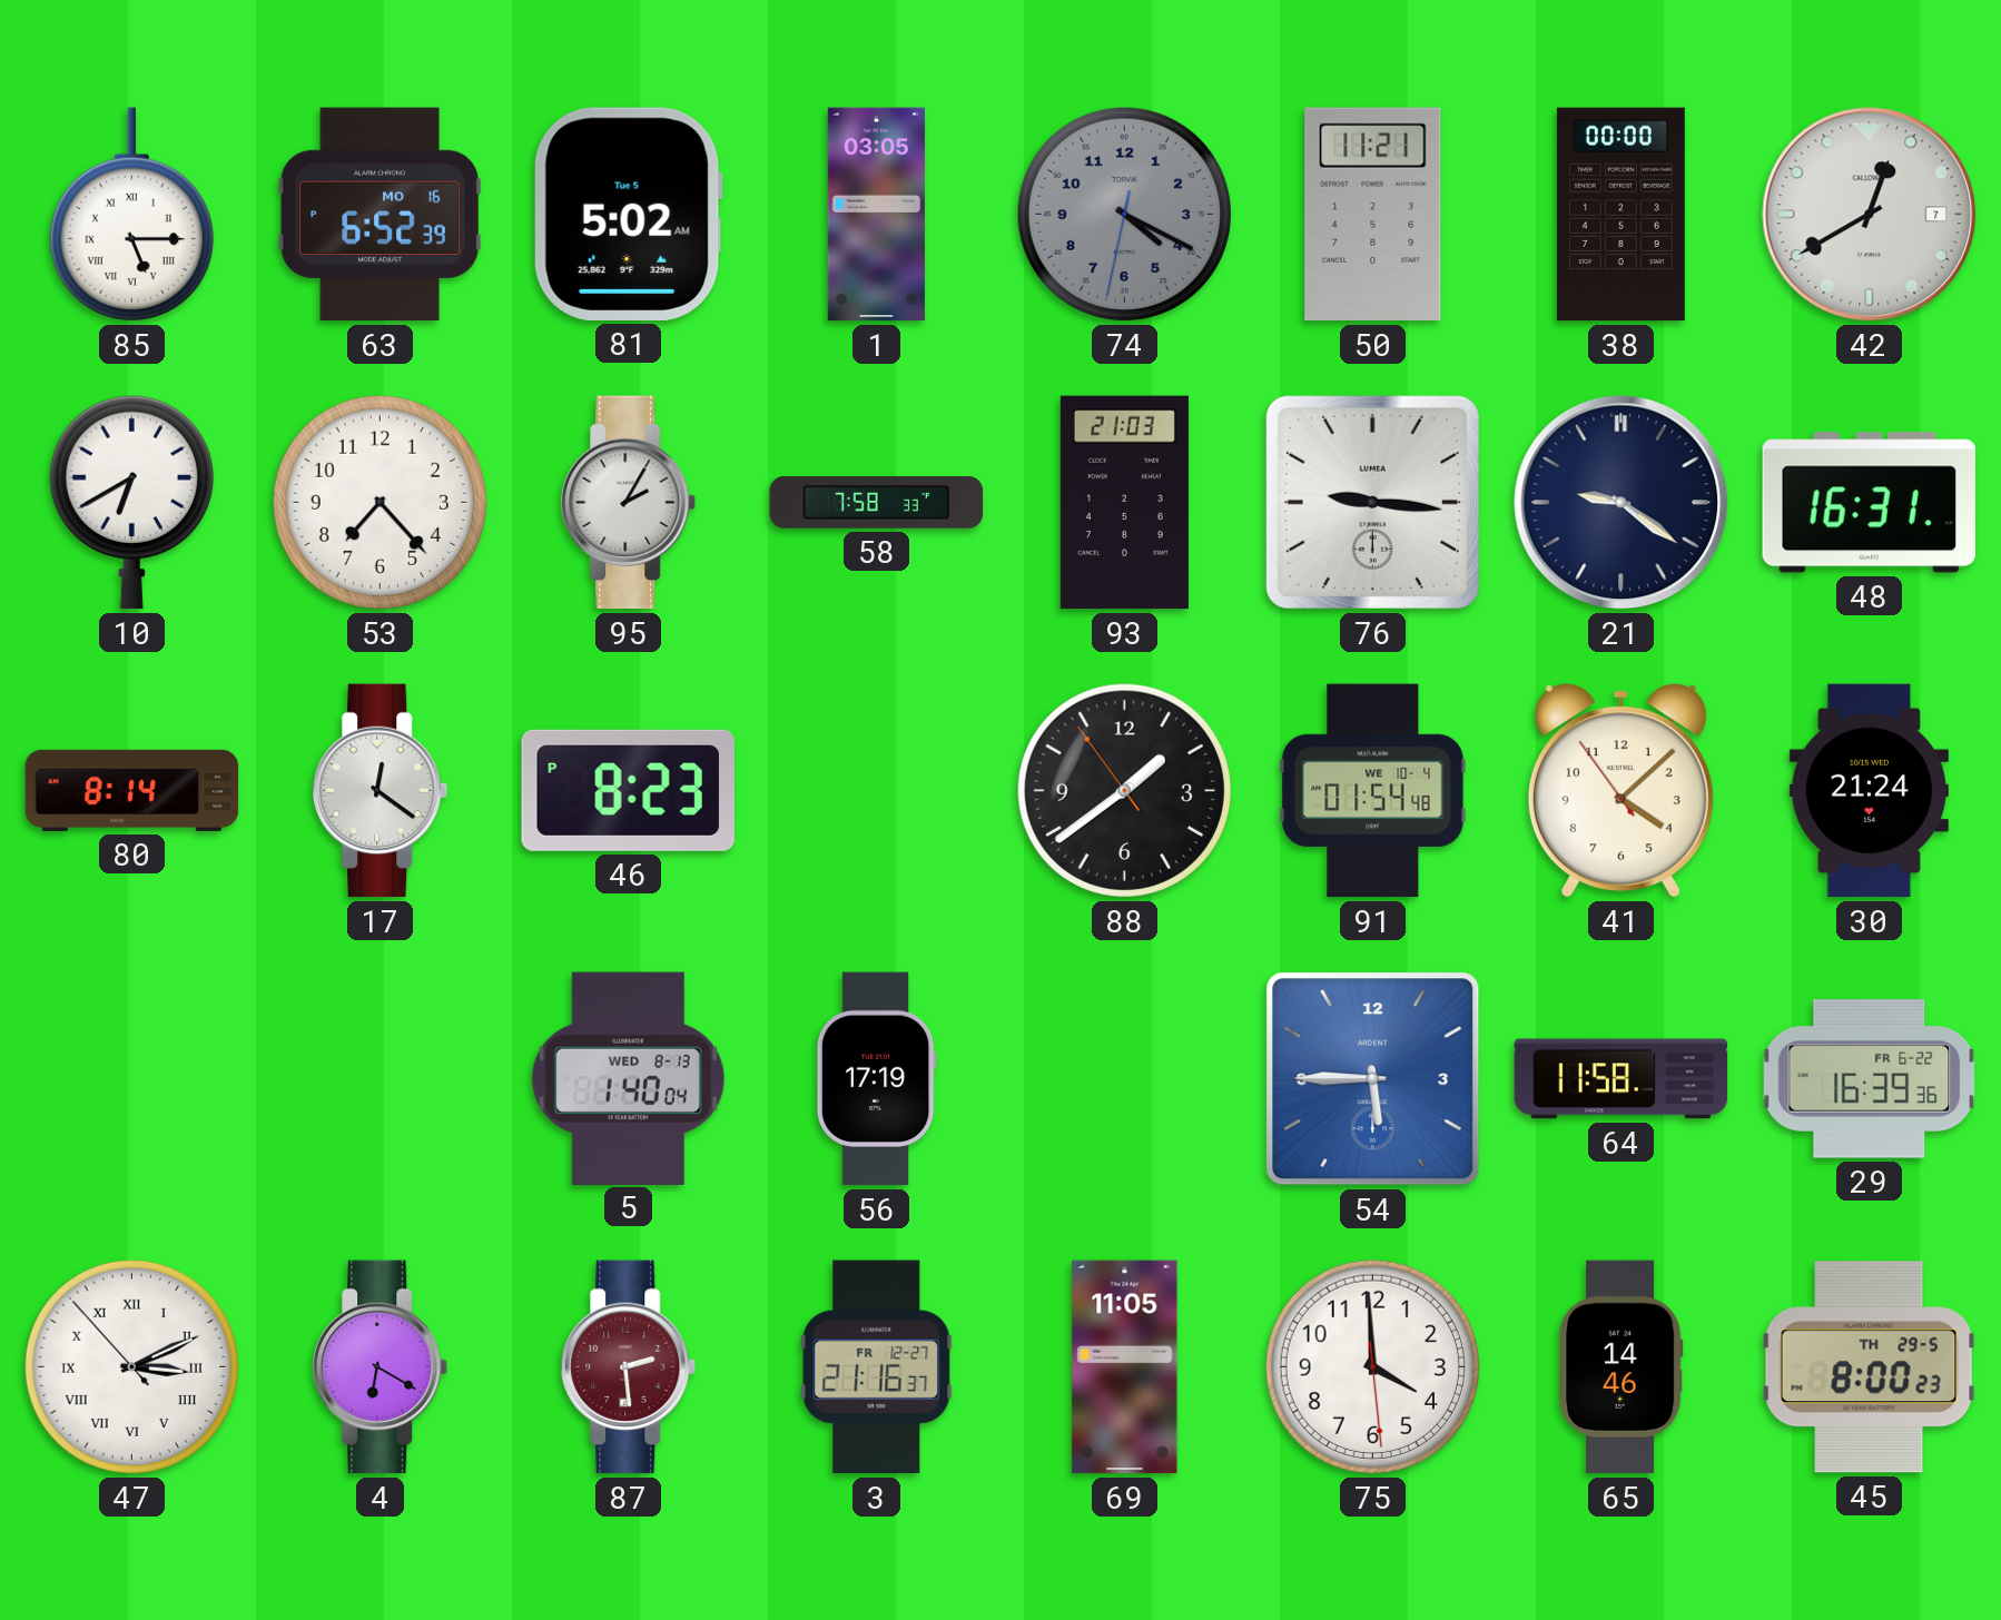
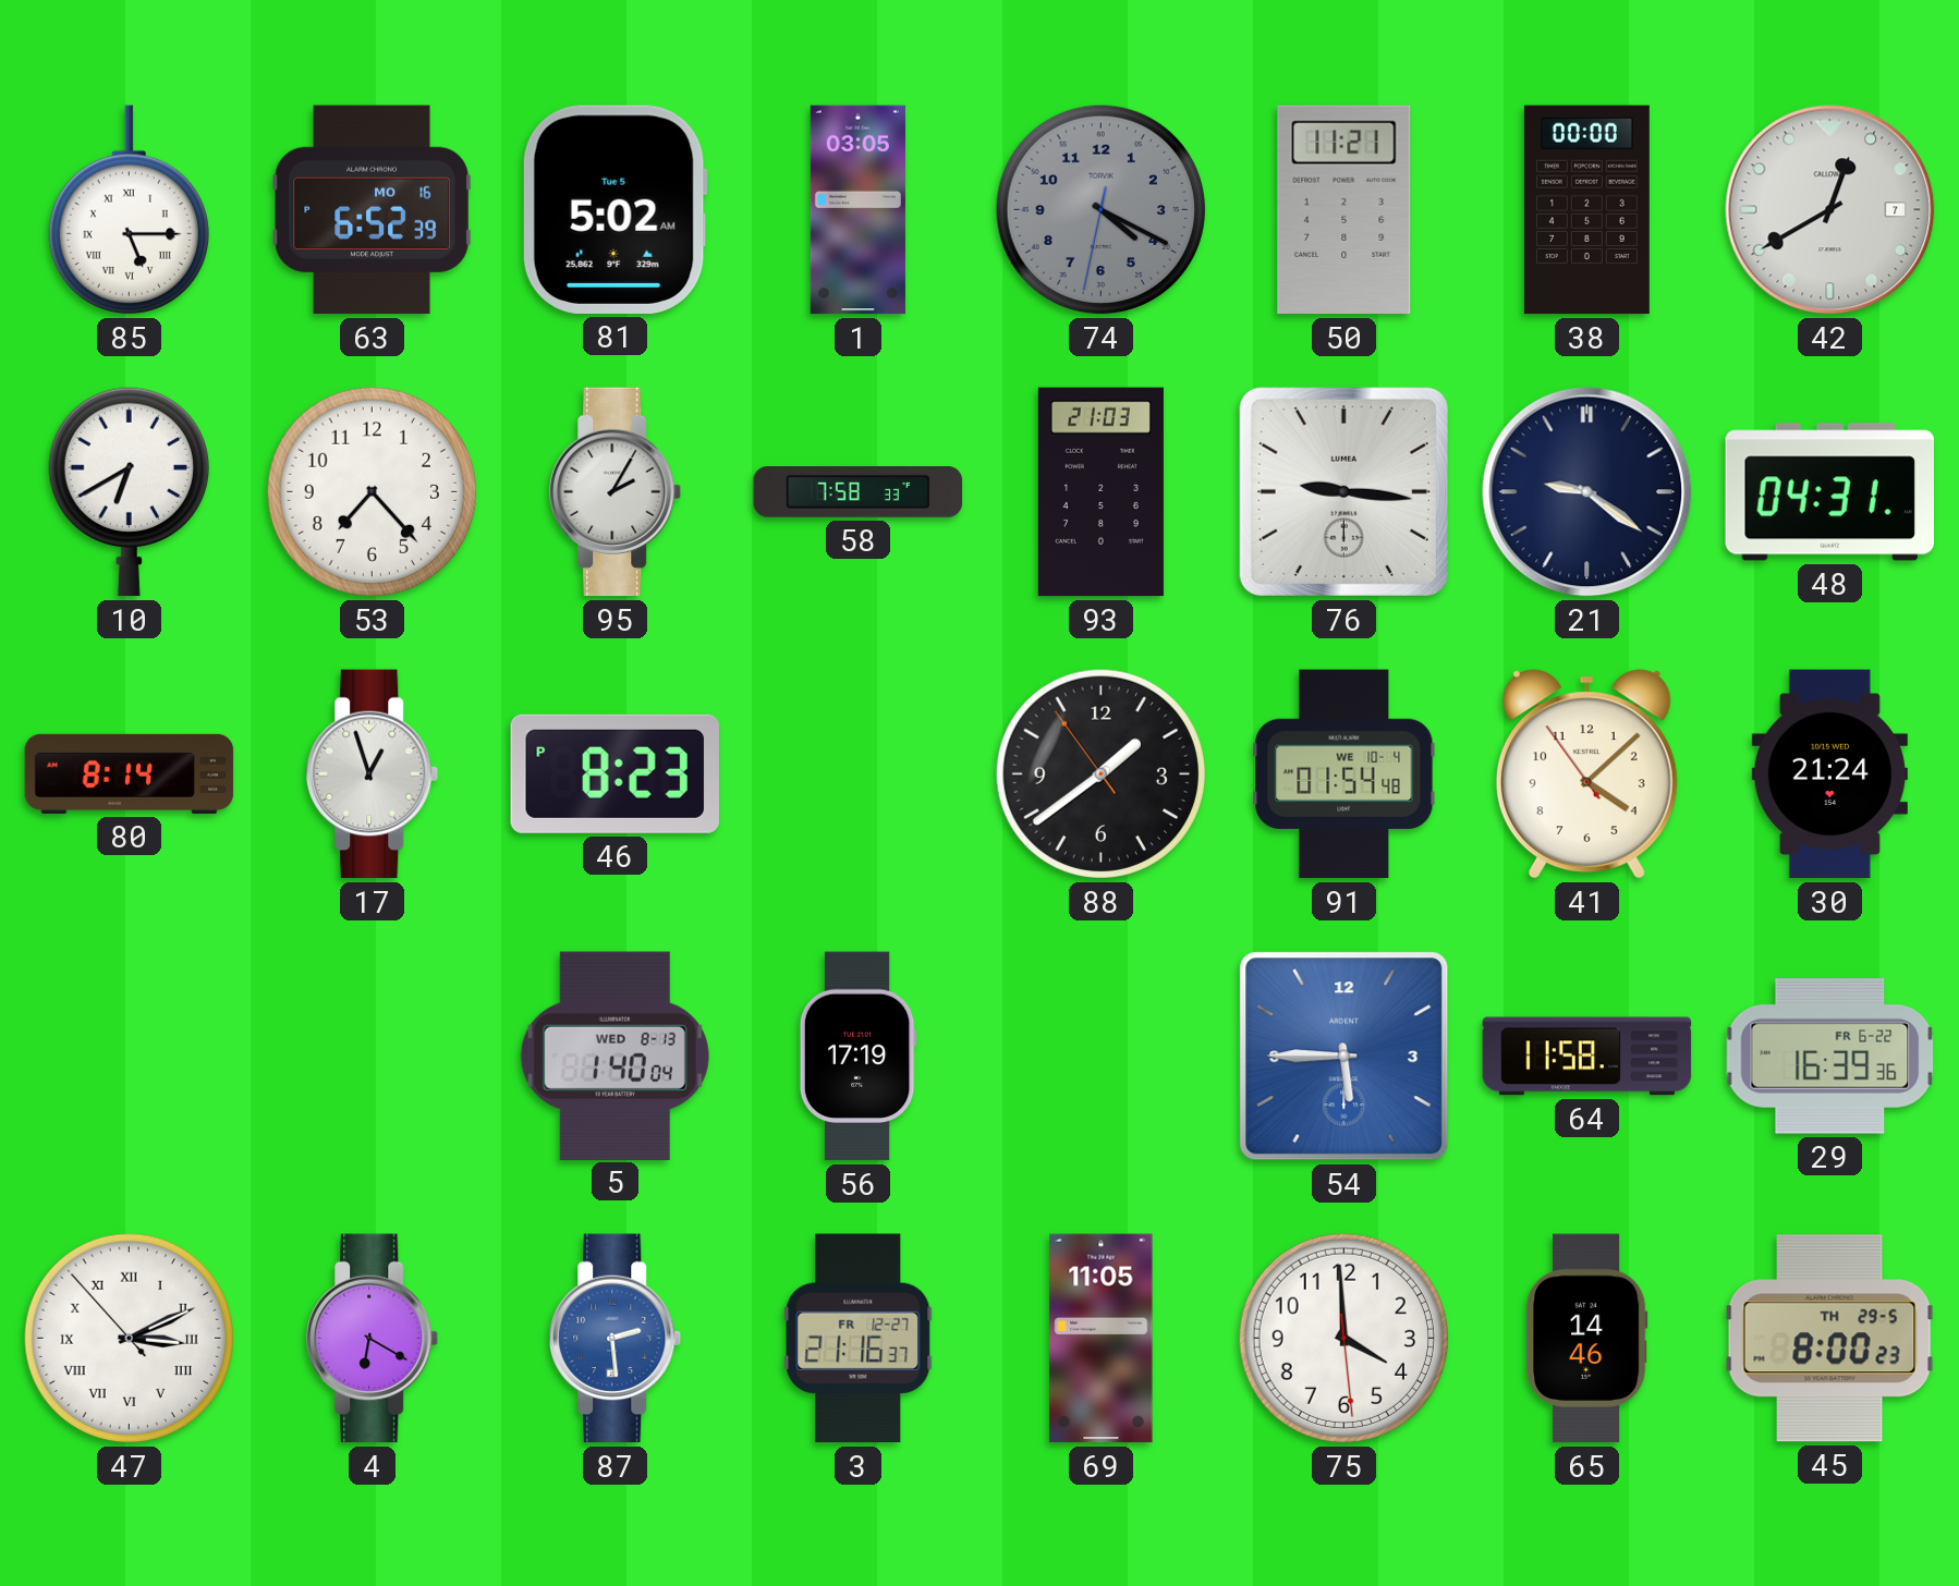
48: 16:31 -> 04:31 (1829, 492)
17: 12:21 -> 12:57 (373, 774)
87 dial: burgundy -> blue (616, 1339)
